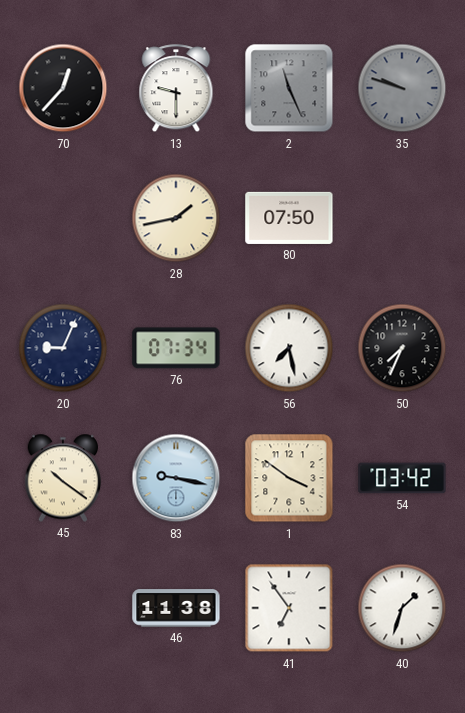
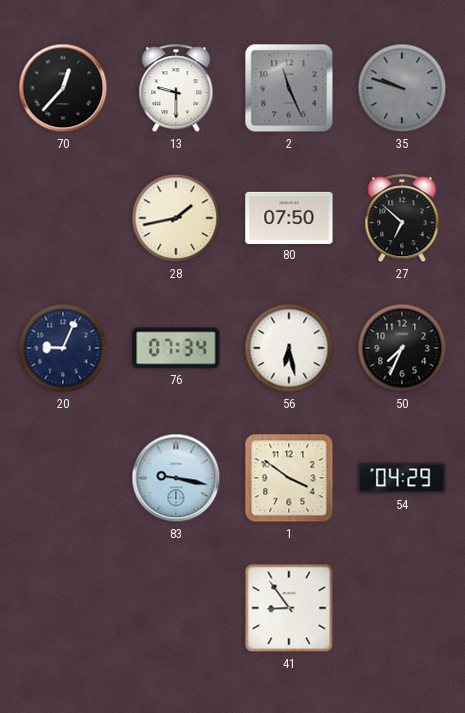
27: none -> 6:52 (402, 219)
56: 7:28 -> 6:28 (289, 348)
45: 10:21 -> none (63, 478)
54: 03:42 -> 04:29 (402, 478)
46: 11:38 -> none (176, 608)
41: 6:54 -> 8:54 (289, 608)
40: 1:33 -> none (402, 608)
